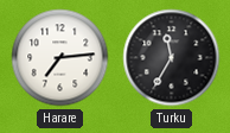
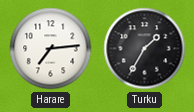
Turku: 11:35 -> 1:35 (145, 49)
